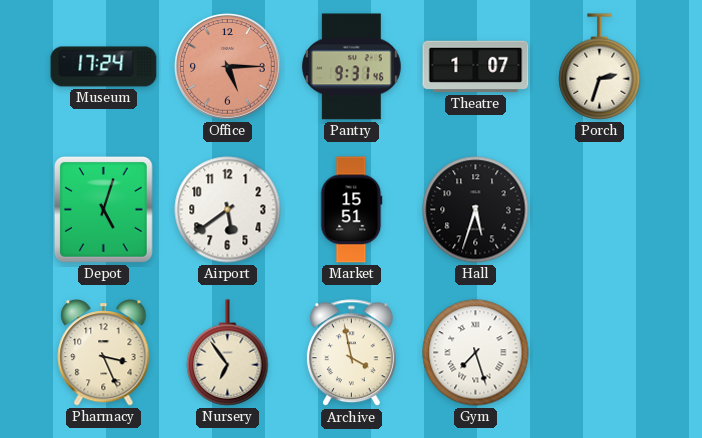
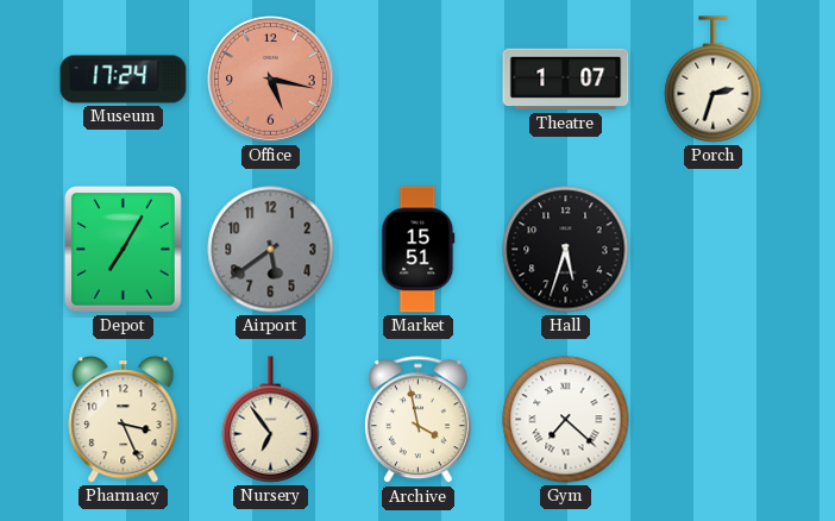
Office: 5:15 -> 5:17 (271, 80)
Pantry: 9:31 -> none (351, 67)
Depot: 5:03 -> 7:05 (123, 250)
Airport dial: white -> grey (271, 250)
Gym: 7:27 -> 7:22 (566, 420)
